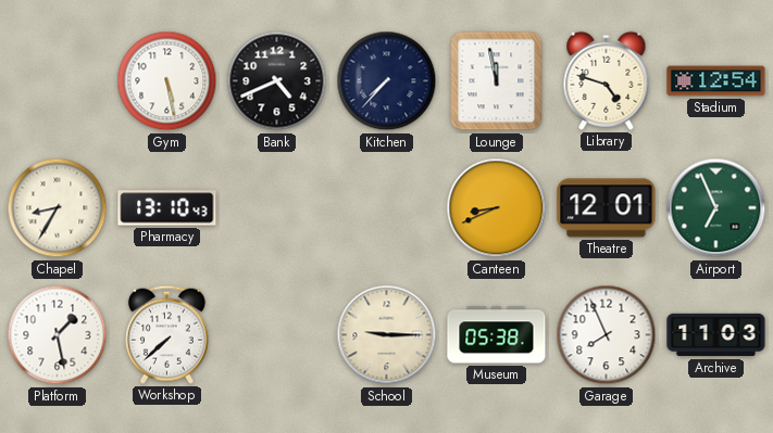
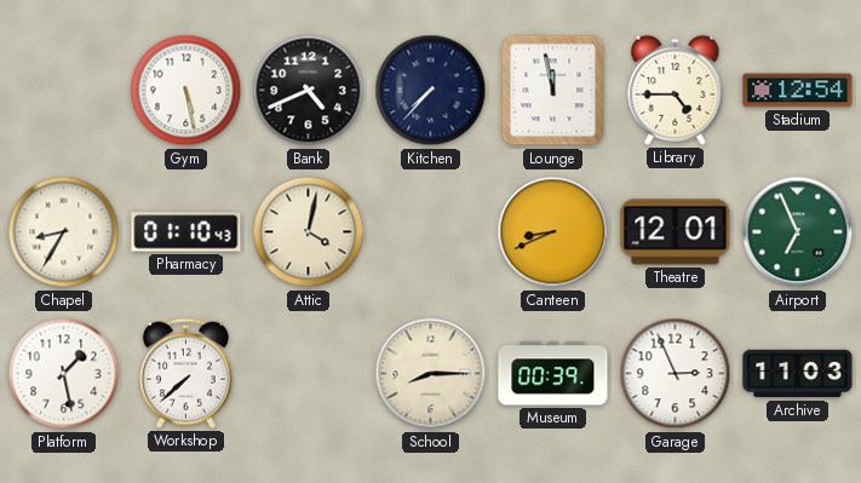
Library: 4:48 -> 4:45 (676, 90)
Pharmacy: 13:10 -> 01:10 (186, 232)
Attic: none -> 4:02 (309, 232)
School: 9:15 -> 8:15 (431, 374)
Museum: 05:38 -> 00:39 (553, 374)
Garage: 7:56 -> 2:56 (676, 374)
